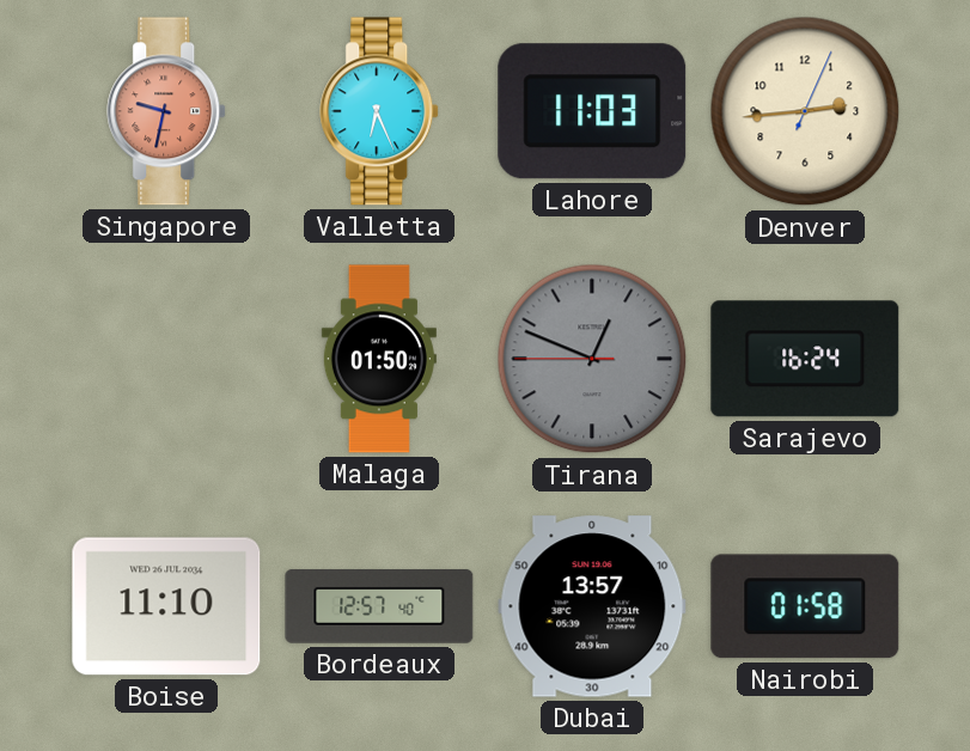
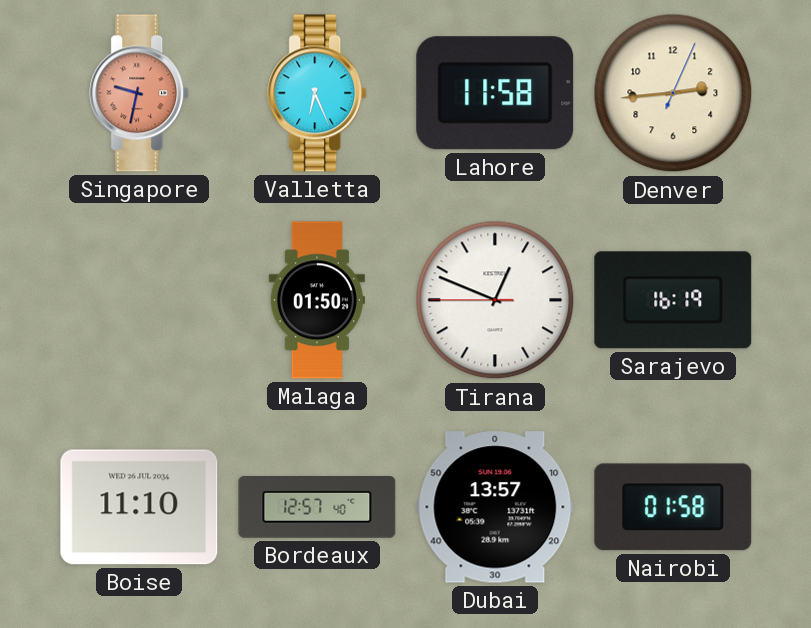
Lahore: 11:03 -> 11:58 (495, 93)
Tirana dial: grey -> white (495, 300)
Sarajevo: 16:24 -> 16:19 (673, 300)
